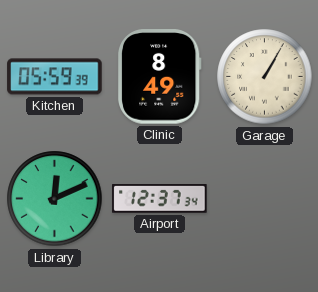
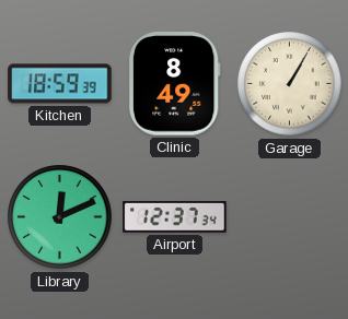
Kitchen: 05:59 -> 18:59 (60, 84)
